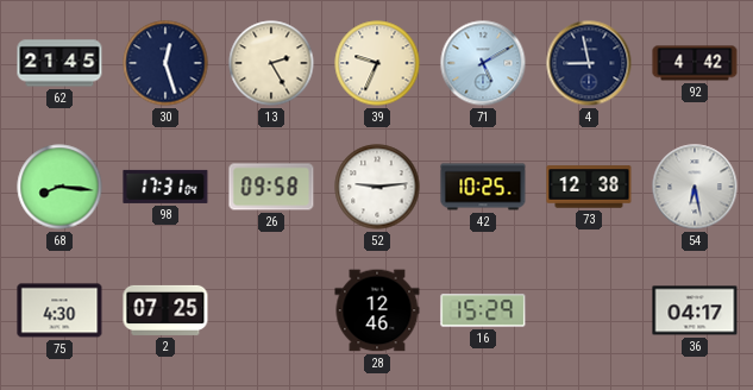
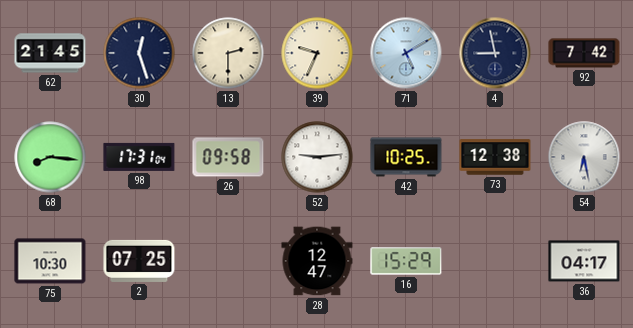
13: 2:25 -> 2:30 (228, 53)
92: 4:42 -> 7:42 (584, 53)
75: 4:30 -> 10:30 (50, 261)
28: 12:46 -> 12:47 (317, 261)
